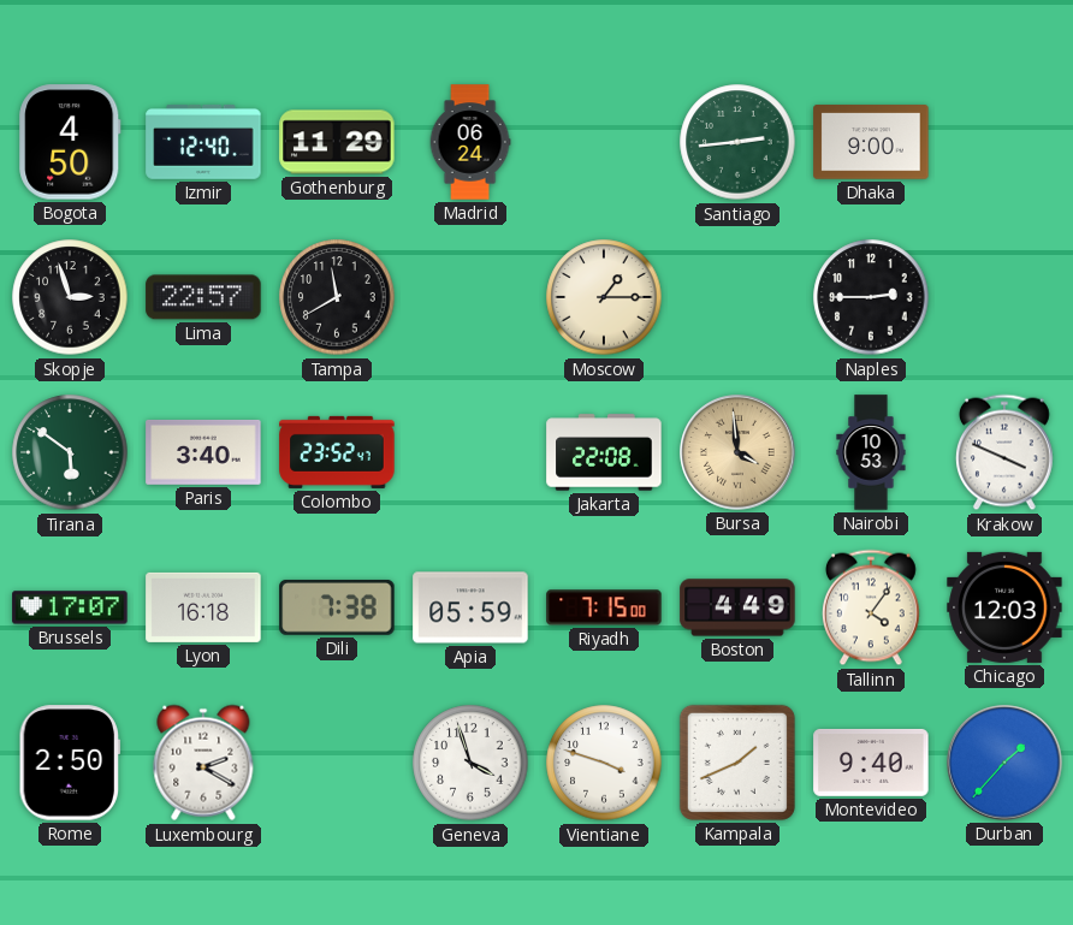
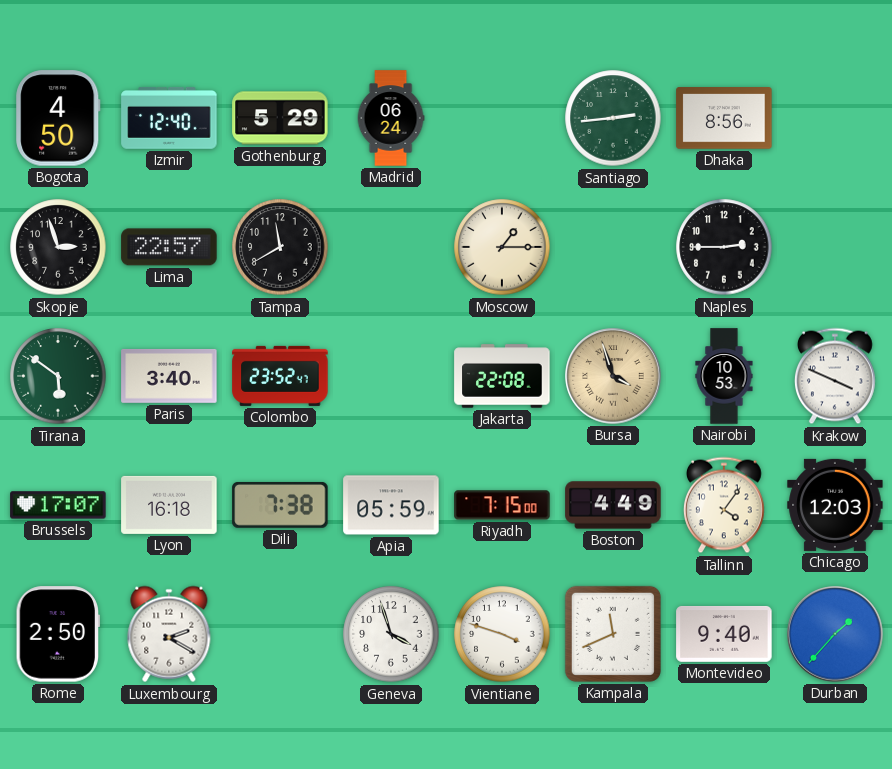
Gothenburg: 11:29 -> 5:29 (280, 118)
Dhaka: 9:00 -> 8:56 (724, 118)
Bursa: 3:59 -> 3:57 (613, 376)
Kampala: 1:41 -> 11:41 (613, 634)
